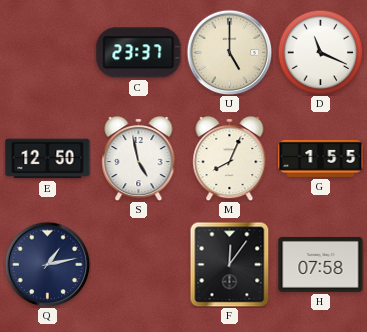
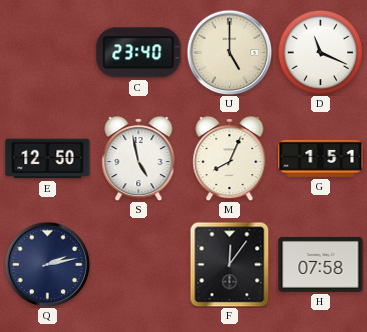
C: 23:37 -> 23:40 (139, 53)
G: 1:55 -> 1:51 (321, 158)
Q: 1:13 -> 2:13 (47, 264)
